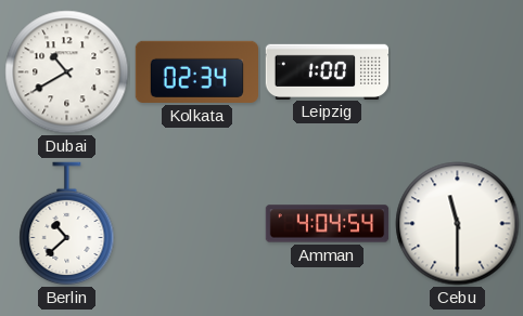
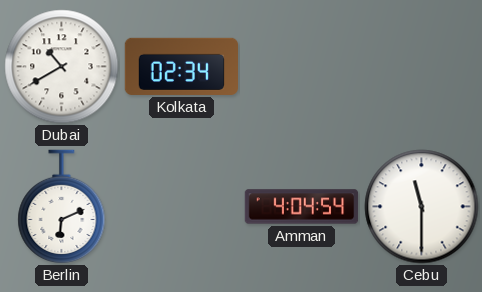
Leipzig: 1:00 -> none (328, 71)
Berlin: 10:38 -> 6:11 (62, 207)
